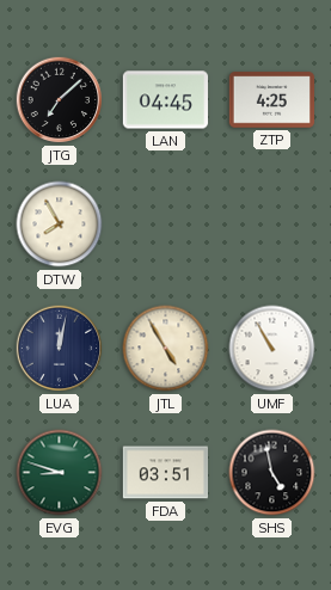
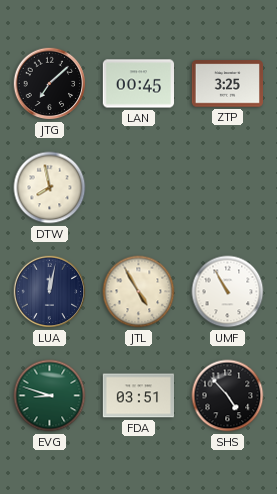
LAN: 04:45 -> 00:45 (139, 84)
ZTP: 4:25 -> 3:25 (228, 84)
DTW: 7:55 -> 7:58 (50, 188)
SHS: 4:58 -> 4:53 (228, 396)
